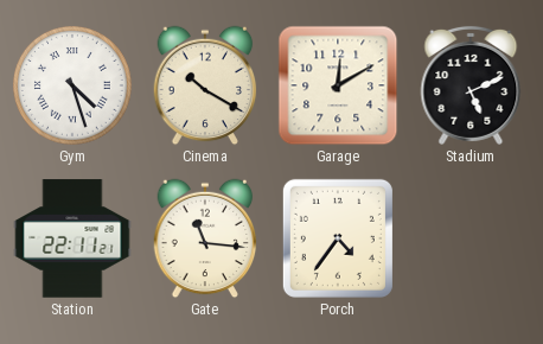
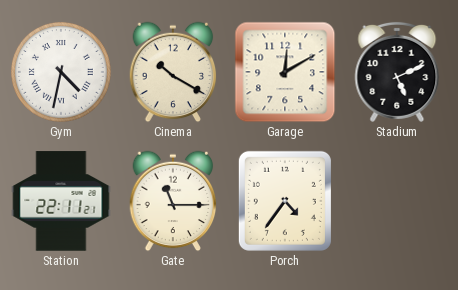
Gym: 4:27 -> 4:32 (61, 72)
Gate: 11:16 -> 11:15 (173, 201)
